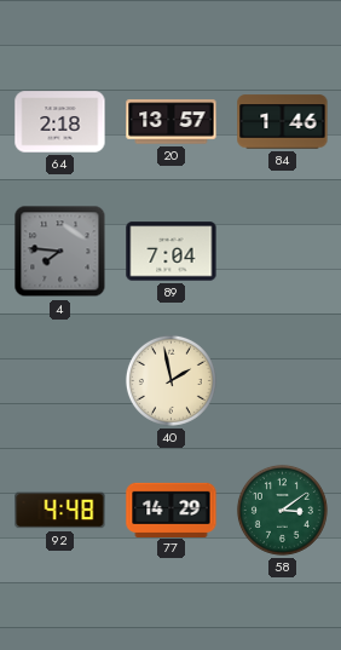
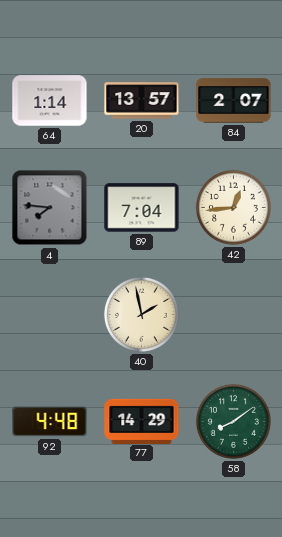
64: 2:18 -> 1:14 (50, 101)
84: 1:46 -> 2:07 (234, 101)
42: none -> 12:44 (233, 207)
58: 3:09 -> 8:09 (233, 421)
